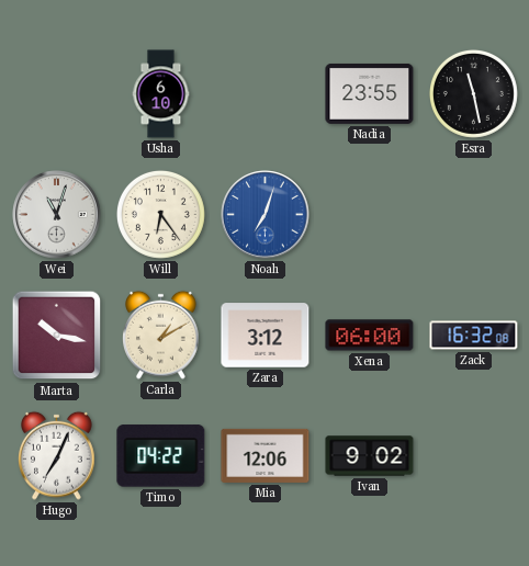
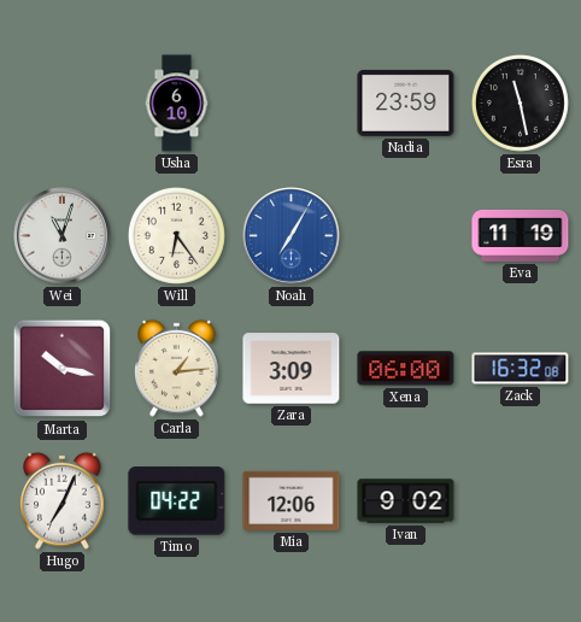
Nadia: 23:55 -> 23:59 (406, 102)
Noah: 7:03 -> 7:05 (292, 236)
Eva: none -> 11:19 (521, 235)
Carla: 1:10 -> 1:14 (177, 368)
Zara: 3:12 -> 3:09 (292, 369)
